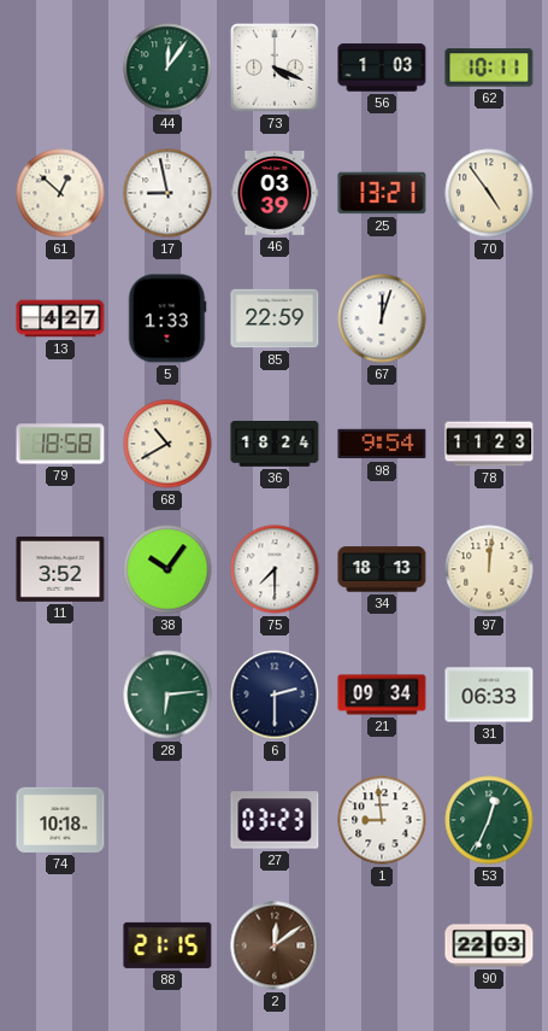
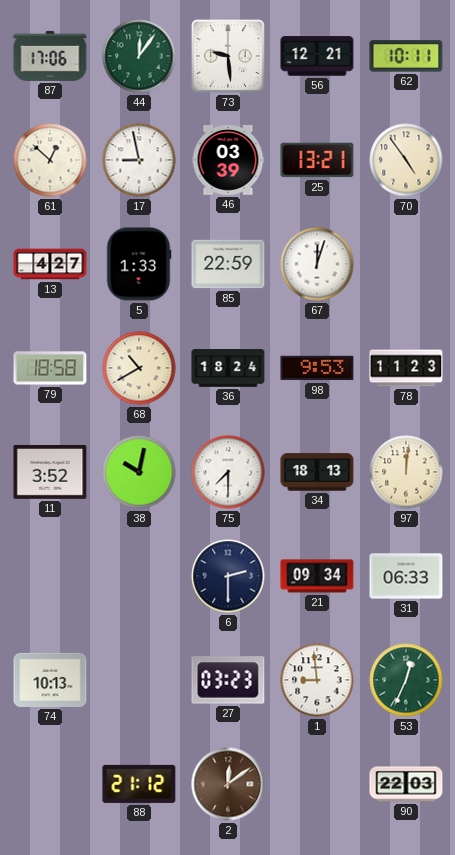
87: none -> 17:06 (50, 56)
73: 4:19 -> 9:29 (228, 56)
56: 1:03 -> 12:21 (317, 56)
98: 9:54 -> 9:53 (317, 368)
38: 10:06 -> 10:02 (139, 472)
28: 6:14 -> none (167, 695)
74: 10:18 -> 10:13 (50, 680)
88: 21:15 -> 21:12 (139, 784)
